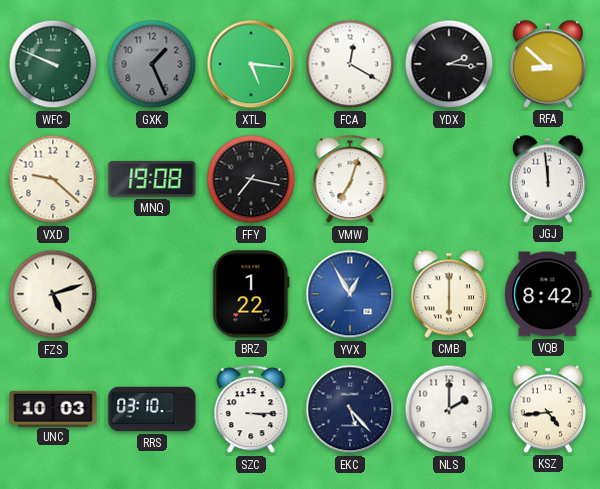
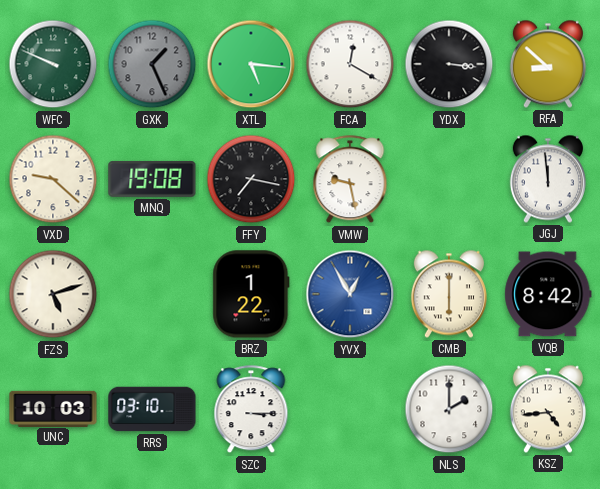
YDX: 2:16 -> 3:16 (449, 64)
VMW: 7:03 -> 9:28 (350, 180)
EKC: 5:23 -> none (350, 409)
